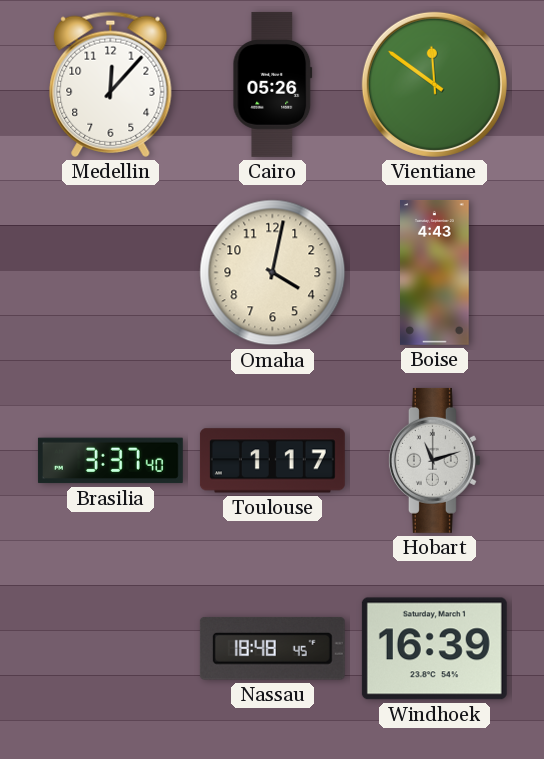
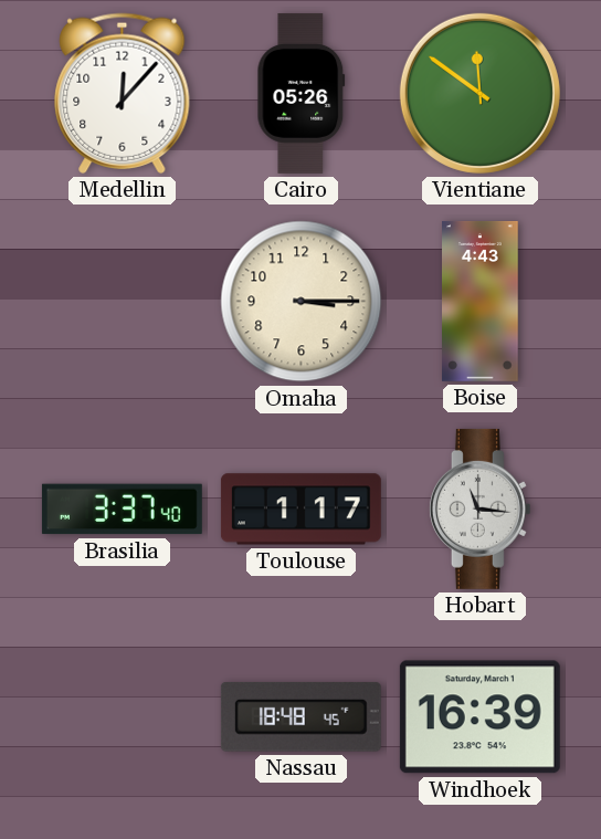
Omaha: 4:02 -> 3:15 (302, 302)
Hobart: 11:12 -> 11:16 (479, 508)
